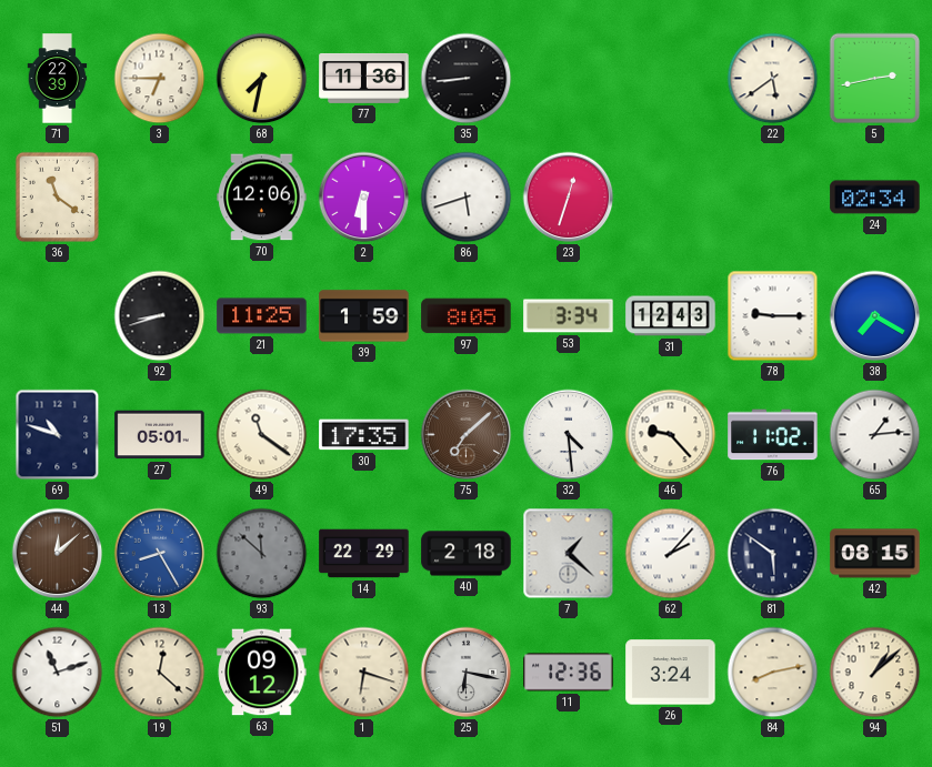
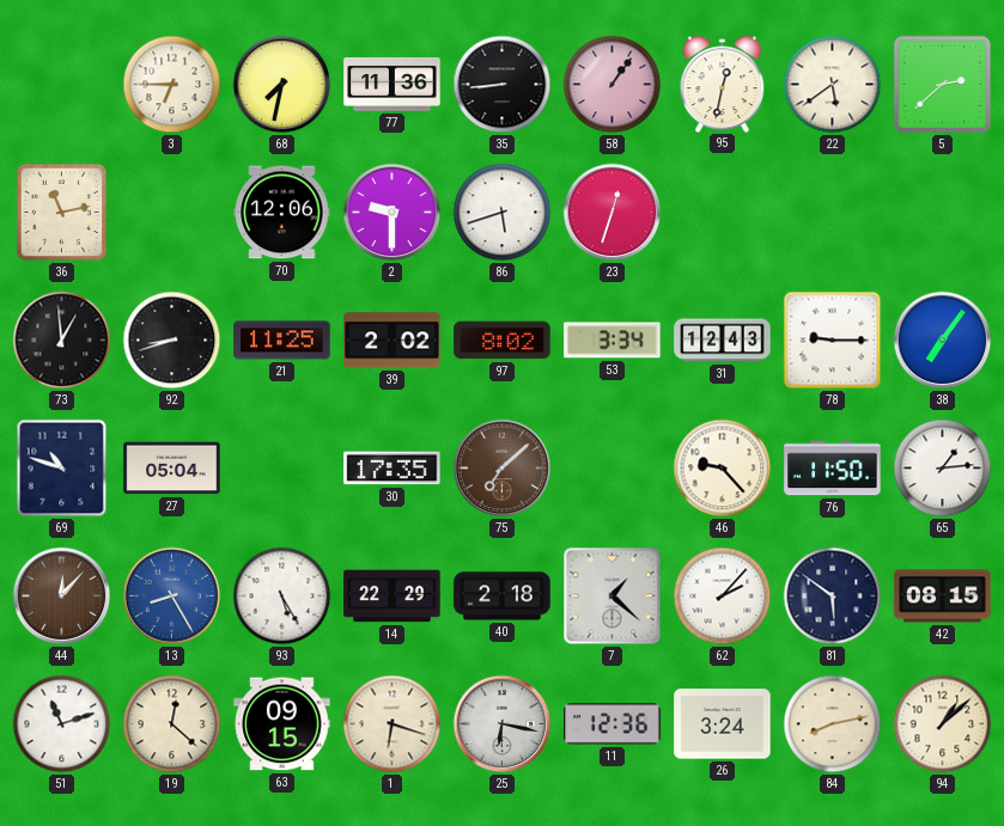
71: 22:39 -> none (58, 79)
58: none -> 1:06 (613, 85)
95: none -> 12:32 (723, 84)
5: 2:43 -> 2:38 (943, 85)
36: 11:21 -> 11:13 (61, 212)
2: 6:30 -> 9:30 (393, 213)
24: 02:34 -> none (875, 198)
73: none -> 12:59 (62, 341)
39: 1:59 -> 2:02 (393, 341)
97: 8:05 -> 8:02 (503, 341)
38: 7:20 -> 7:06 (943, 341)
27: 05:01 -> 05:04 (172, 469)
49: 11:21 -> none (262, 435)
32: 4:29 -> none (569, 435)
76: 11:02 -> 11:50 (833, 469)
44: 12:08 -> 12:07 (62, 596)
93: 11:52 -> 5:25 (282, 596)
93 dial: grey -> white (282, 596)
63: 09:12 -> 09:15 (282, 724)
